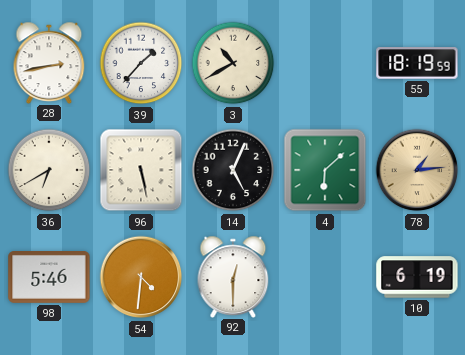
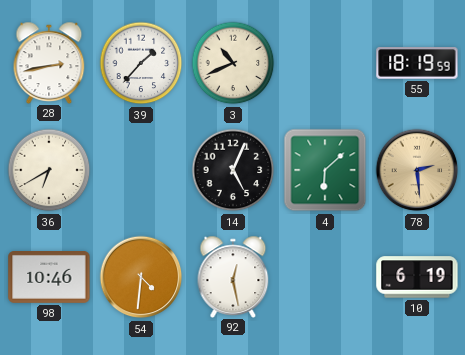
3: 10:40 -> 10:41 (233, 63)
96: 5:28 -> none (141, 170)
78: 1:14 -> 2:29 (417, 170)
98: 5:46 -> 10:46 (49, 278)
92: 12:30 -> 12:28 (233, 276)
